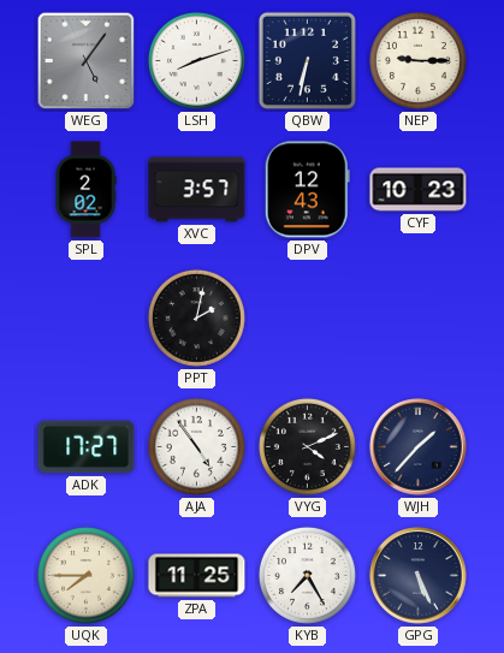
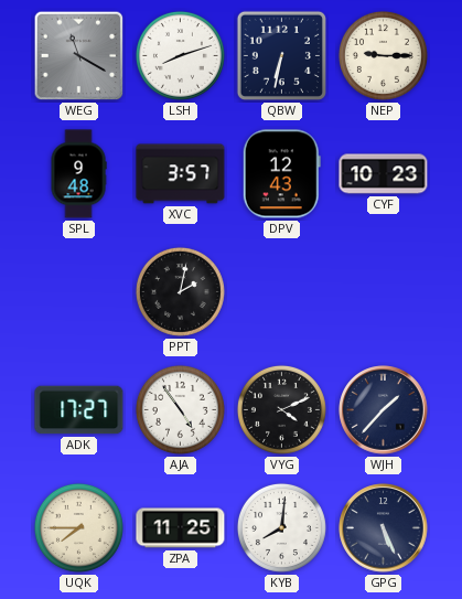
WEG: 5:06 -> 11:20 (79, 56)
SPL: 2:02 -> 9:48 (78, 174)
KYB: 7:25 -> 8:01 (281, 527)
